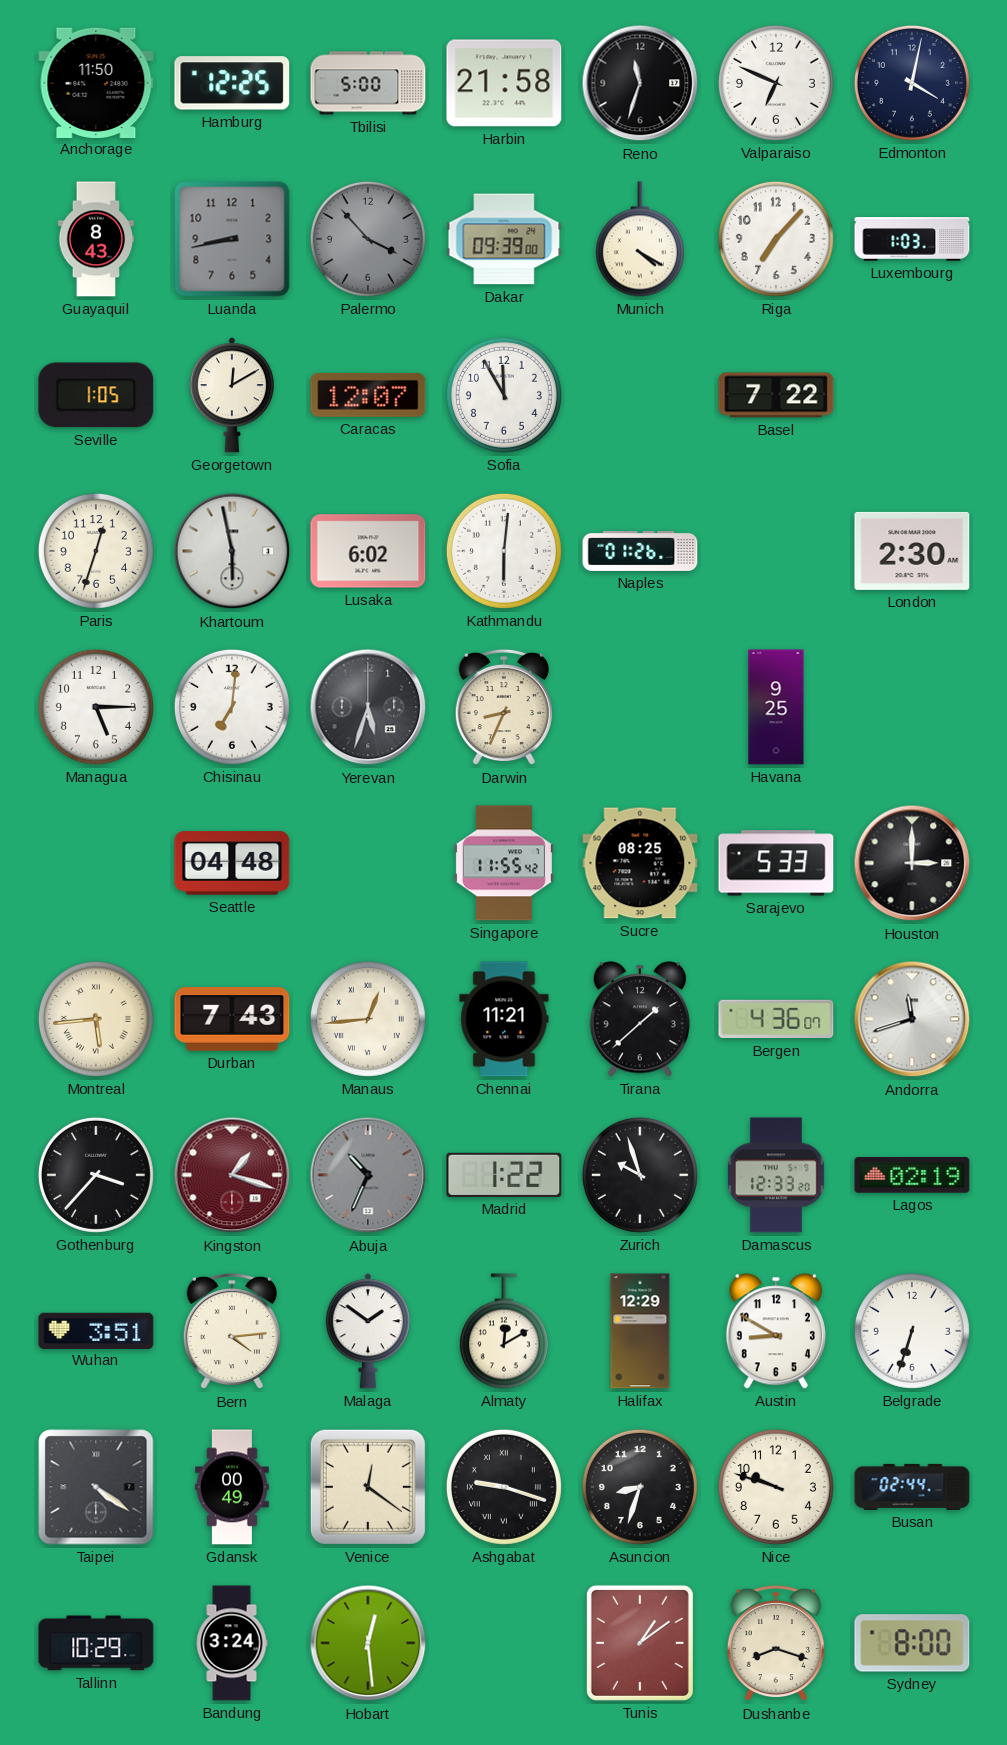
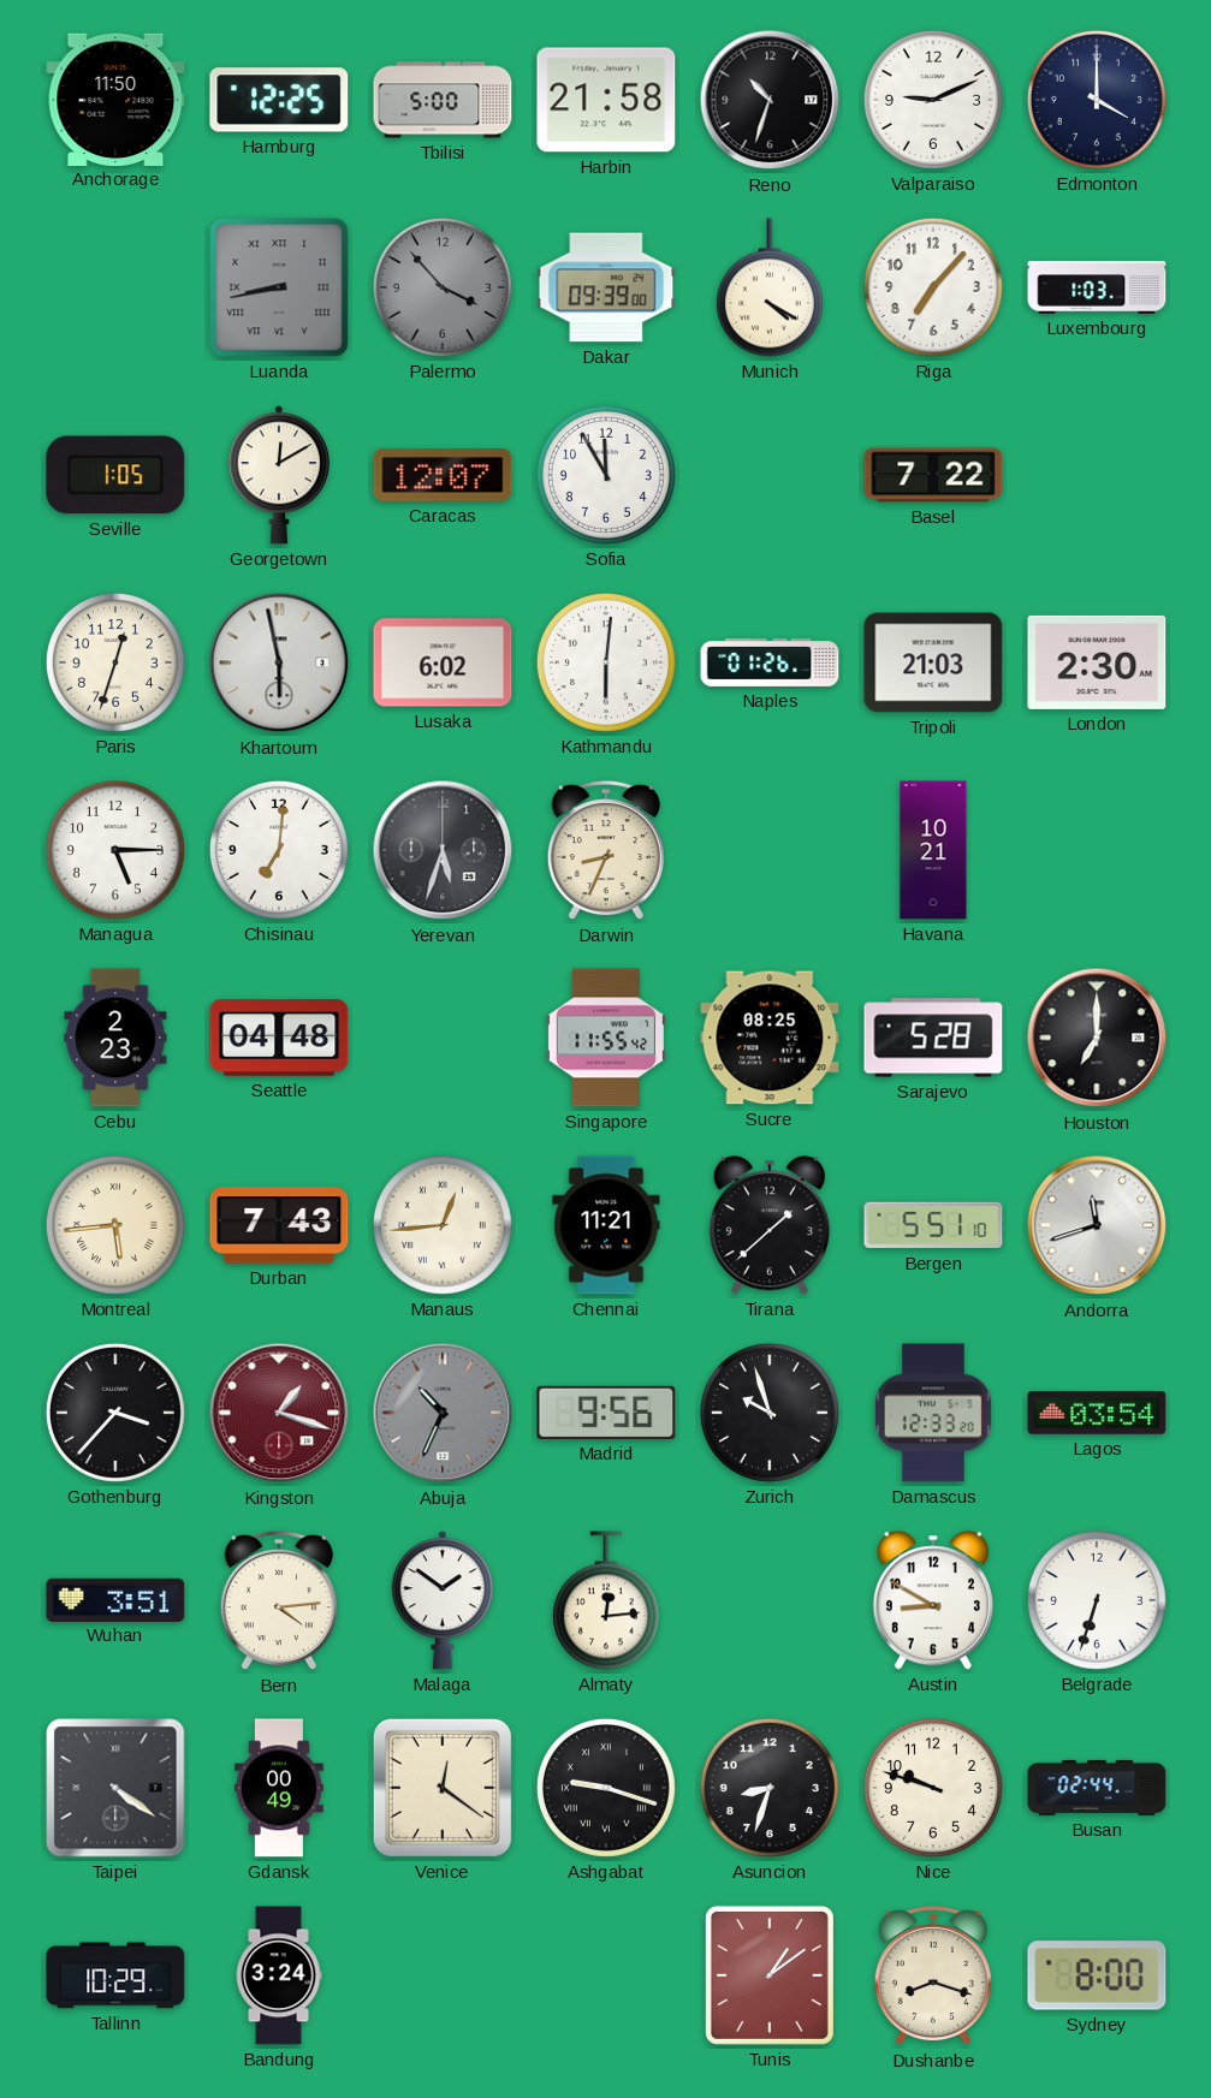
Reno: 11:33 -> 10:33 (770, 100)
Valparaiso: 6:49 -> 9:11 (933, 100)
Edmonton: 4:02 -> 4:00 (1097, 100)
Guayaquil: 8:43 -> none (96, 239)
Luanda numerals: Arabic -> Roman (279, 287)
Tripoli: none -> 21:03 (933, 662)
Havana: 9:25 -> 10:21 (933, 850)
Cebu: none -> 2:23 (115, 1038)
Sarajevo: 5:33 -> 5:28 (933, 1038)
Houston: 3:00 -> 7:00 (1097, 1038)
Bergen: 4:36 -> 5:51 (933, 1225)
Madrid: 1:22 -> 9:56 (606, 1413)
Lagos: 02:19 -> 03:54 (1097, 1413)
Almaty: 12:10 -> 12:14 (606, 1600)
Halifax: 12:29 -> none (640, 1331)
Hobart: 12:29 -> none (368, 1643)
